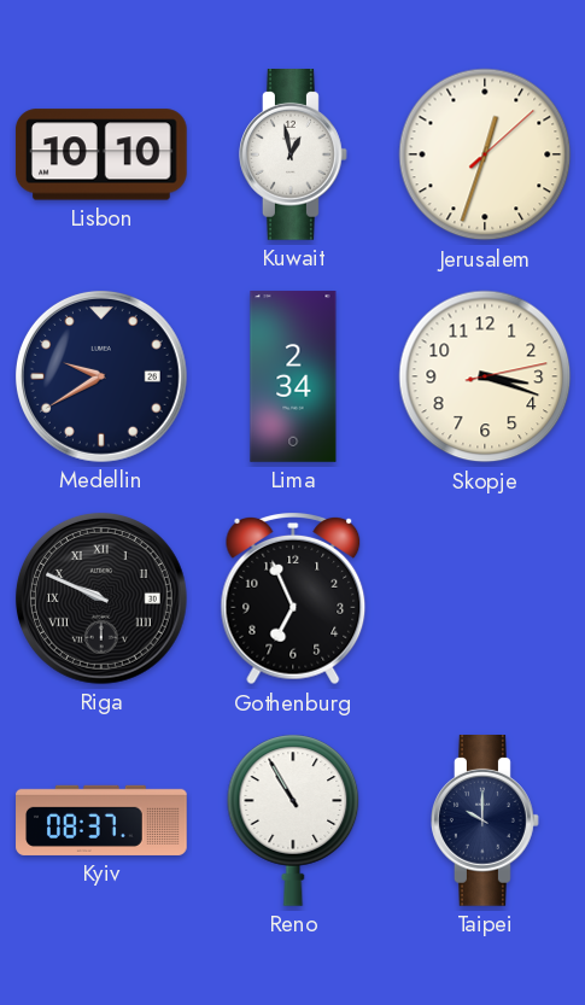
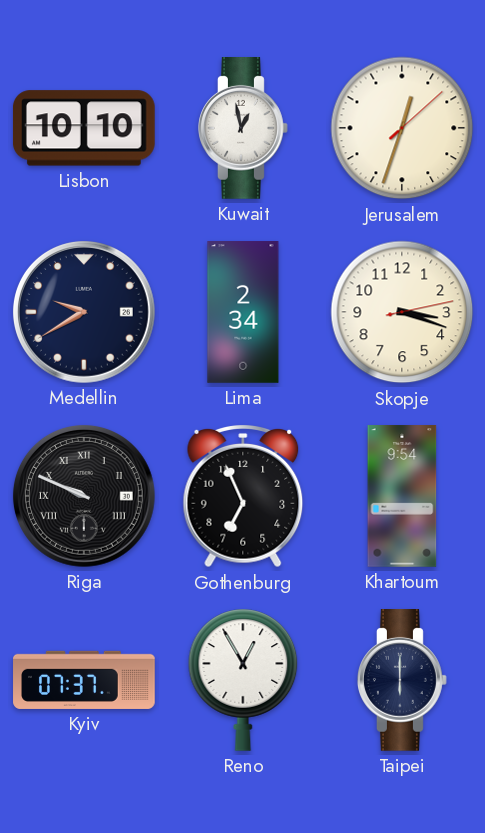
Khartoum: none -> 9:54 (402, 496)
Kyiv: 08:37 -> 07:37 (84, 680)
Reno: 10:55 -> 12:55 (243, 680)
Taipei: 10:00 -> 6:00 (403, 681)
